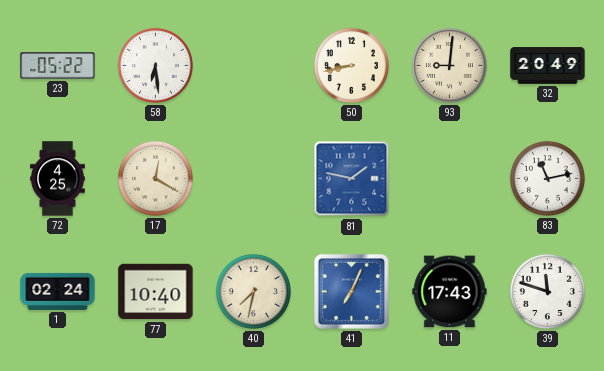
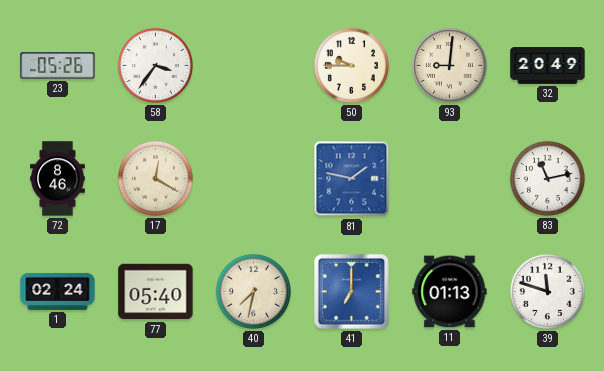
23: 05:22 -> 05:26 (58, 66)
58: 6:29 -> 3:36 (155, 65)
50: 8:43 -> 9:45 (351, 65)
72: 4:25 -> 8:46 (58, 179)
77: 10:40 -> 05:40 (156, 292)
41: 7:04 -> 7:00 (351, 291)
11: 17:43 -> 01:13 (450, 292)
